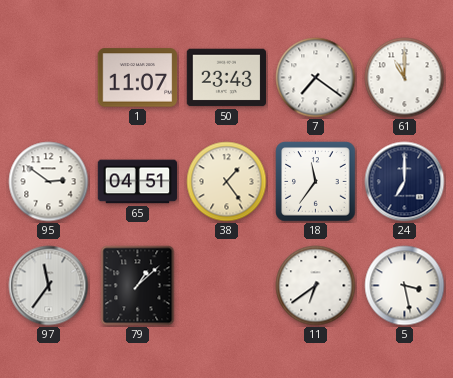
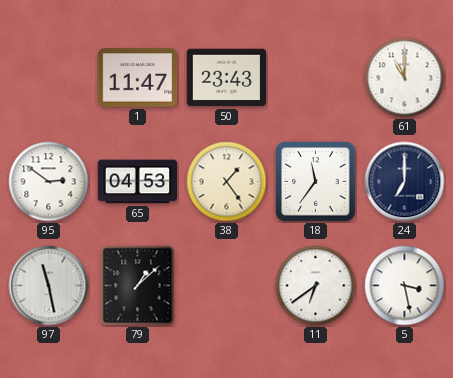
1: 11:07 -> 11:47 (138, 78)
7: 7:21 -> none (316, 78)
65: 04:51 -> 04:53 (138, 182)
97: 11:36 -> 11:28 (49, 286)
